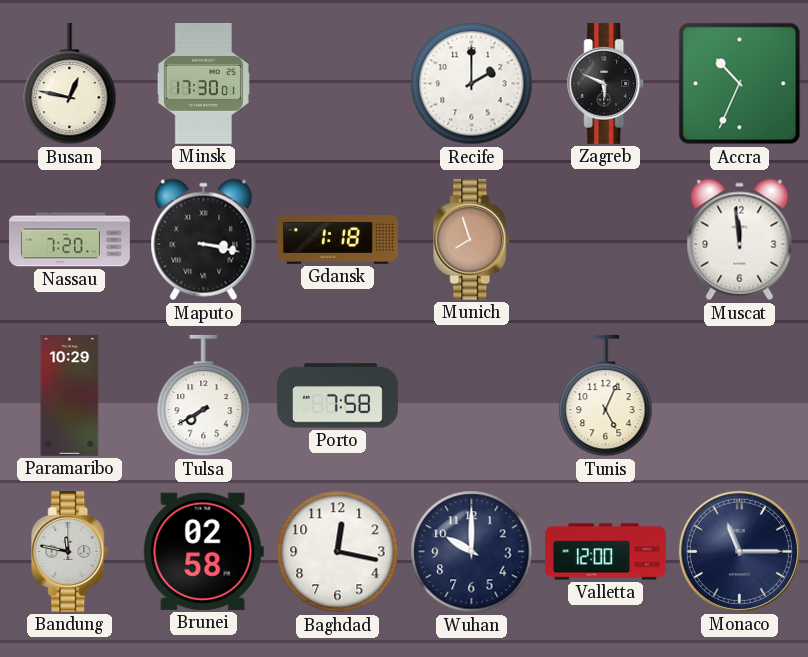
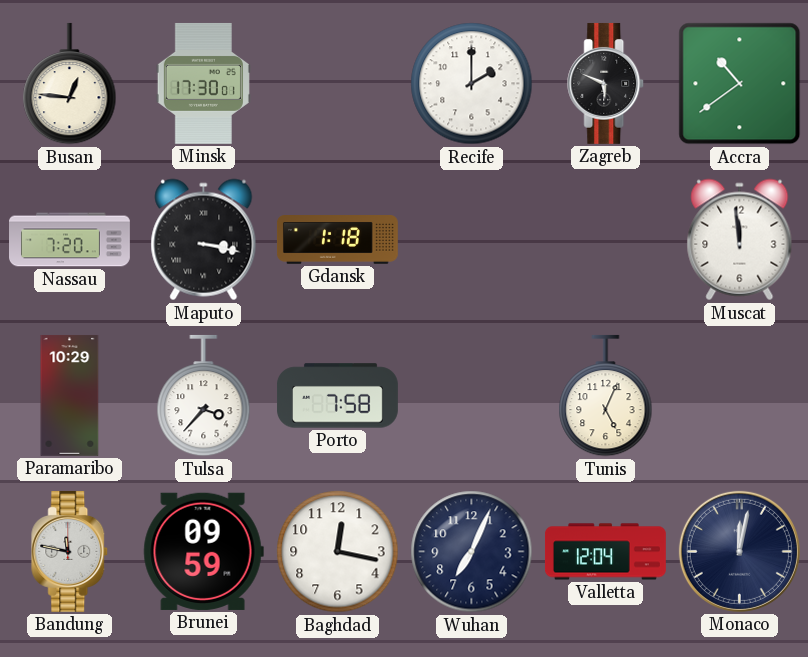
Busan: 12:47 -> 12:46 (70, 84)
Accra: 10:34 -> 10:39 (740, 84)
Munich: 7:57 -> none (472, 239)
Tulsa: 7:40 -> 3:37 (204, 396)
Brunei: 02:58 -> 09:59 (203, 551)
Wuhan: 10:00 -> 7:04 (472, 552)
Valletta: 12:00 -> 12:04 (606, 552)
Monaco: 11:15 -> 12:02 (739, 551)
